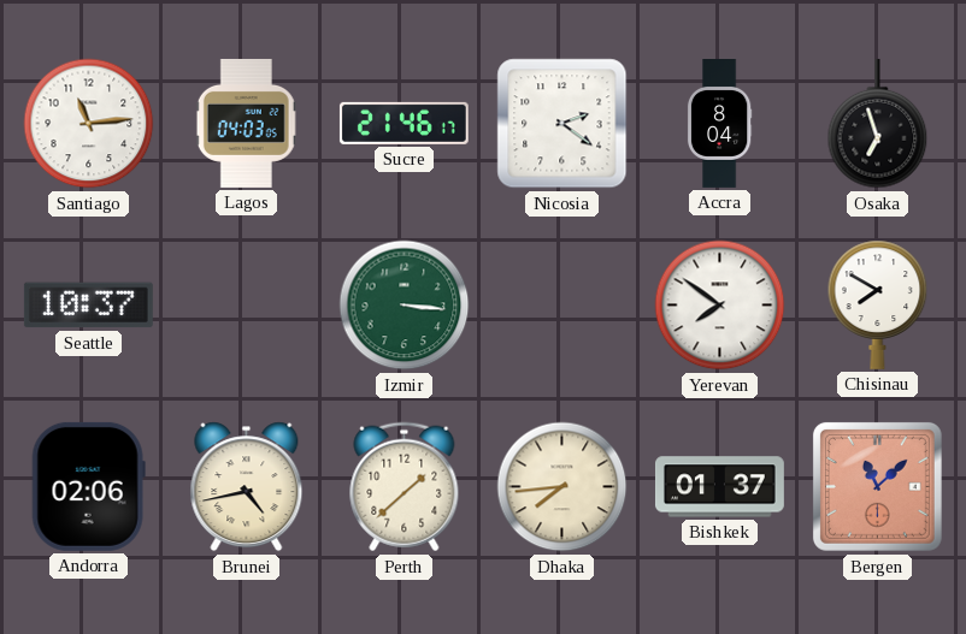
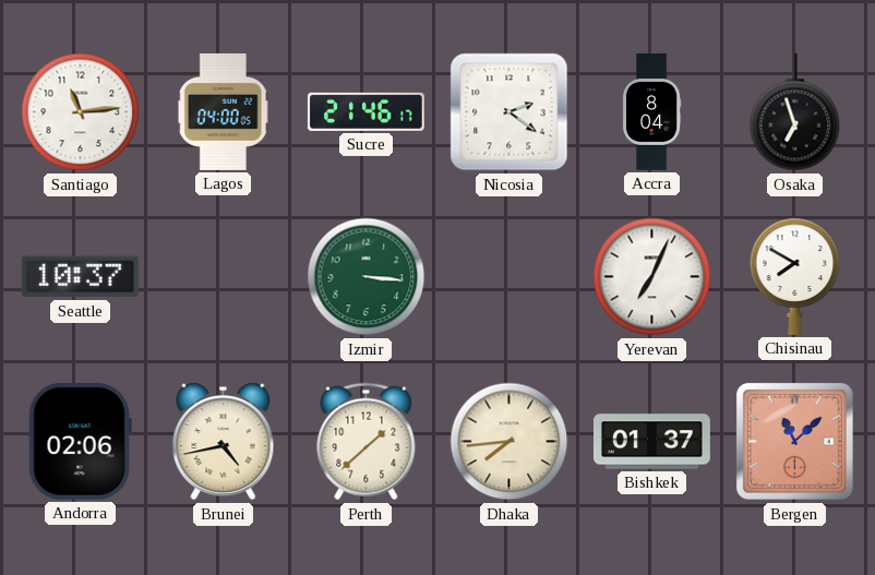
Lagos: 04:03 -> 04:00 (224, 111)
Yerevan: 7:51 -> 7:04 (652, 277)
